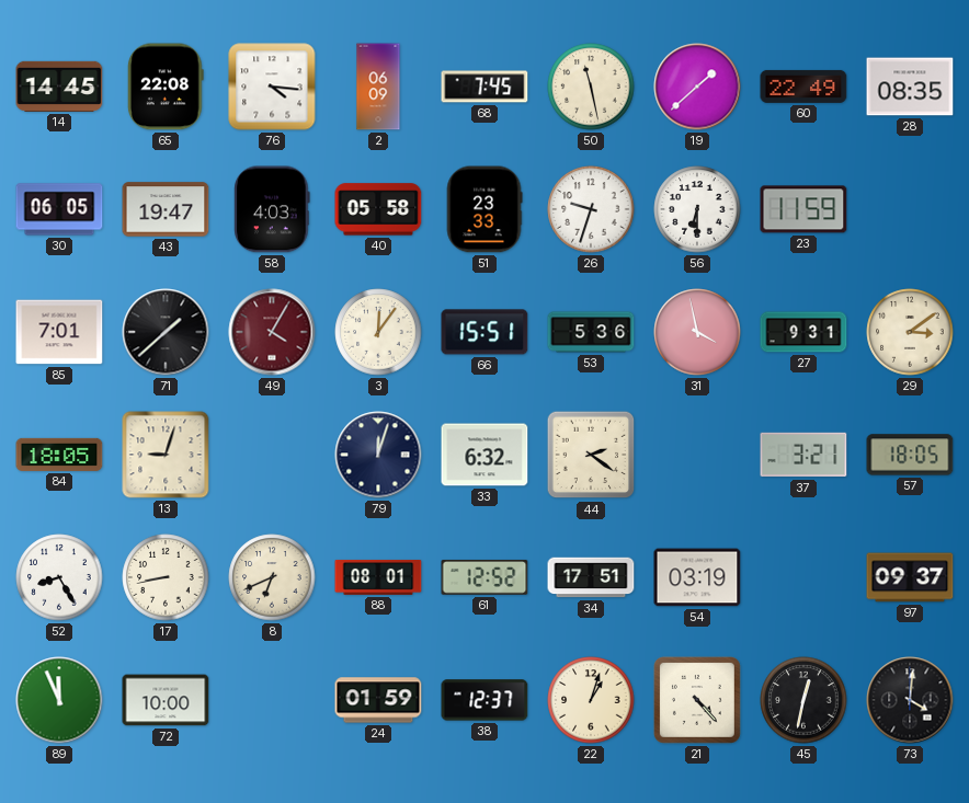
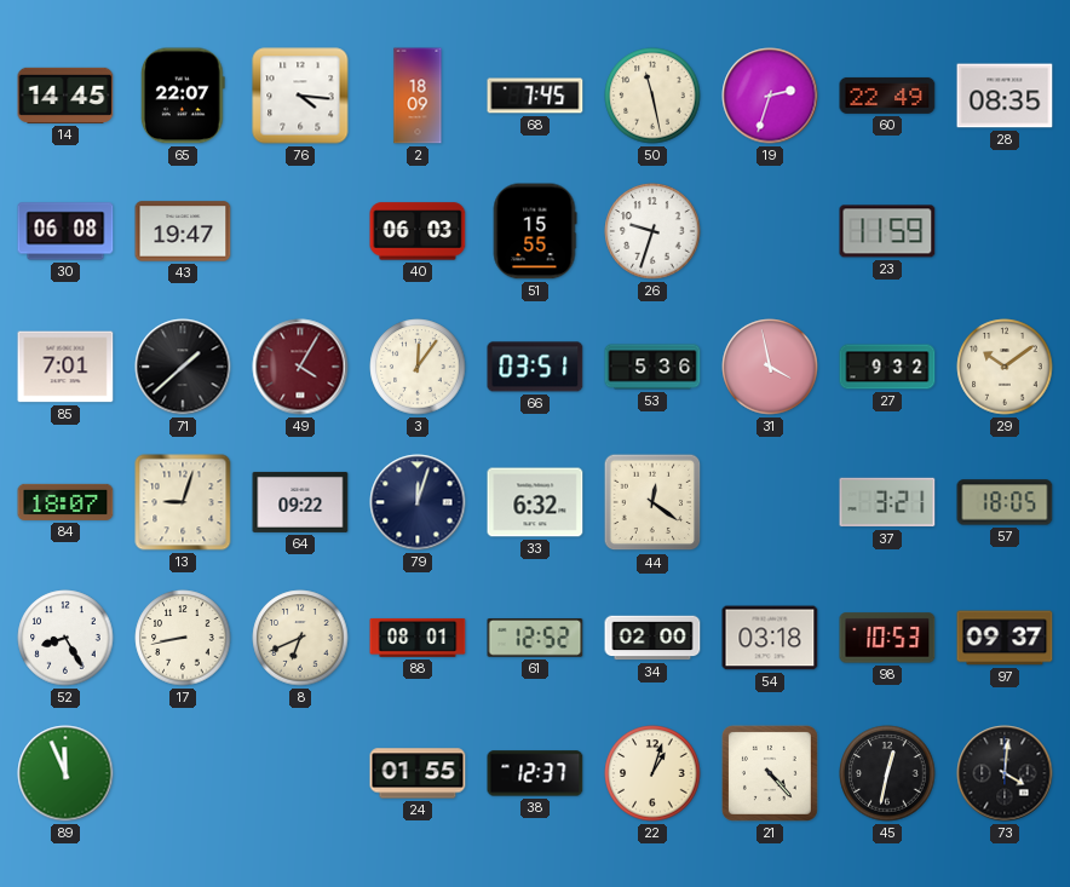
65: 22:08 -> 22:07 (183, 96)
2: 06:09 -> 18:09 (418, 96)
19: 1:38 -> 2:33 (770, 96)
30: 06:05 -> 06:08 (65, 231)
58: 4:03 -> none (272, 209)
40: 05:58 -> 06:03 (418, 231)
51: 23:33 -> 15:55 (535, 231)
56: 6:30 -> none (697, 209)
66: 15:51 -> 03:51 (535, 367)
27: 9:31 -> 9:32 (887, 367)
29: 3:09 -> 10:09 (1005, 367)
84: 18:05 -> 18:07 (65, 502)
64: none -> 09:22 (300, 502)
44: 2:21 -> 12:21 (652, 502)
34: 17:51 -> 02:00 (652, 638)
54: 03:19 -> 03:18 (770, 638)
98: none -> 10:53 (887, 638)
72: 10:00 -> none (166, 700)
24: 01:59 -> 01:55 (418, 773)
